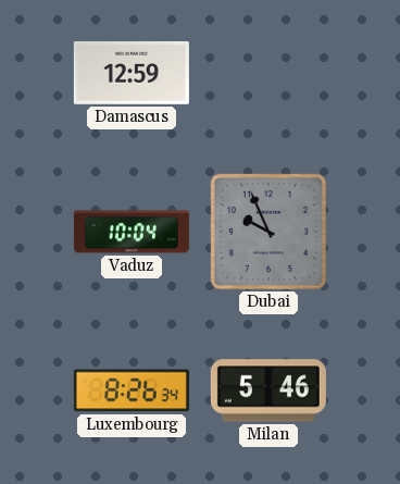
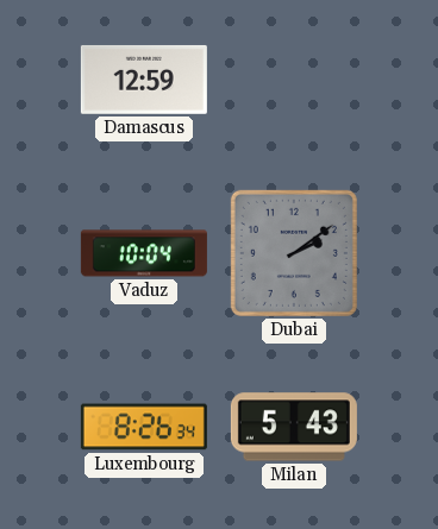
Dubai: 9:56 -> 2:09 (294, 253)
Milan: 5:46 -> 5:43 (294, 427)
